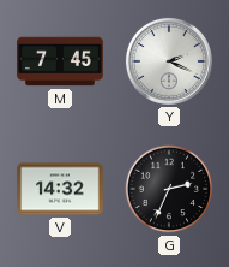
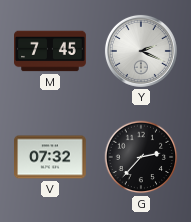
V: 14:32 -> 07:32 (51, 157)
G: 2:34 -> 2:37 (141, 157)
